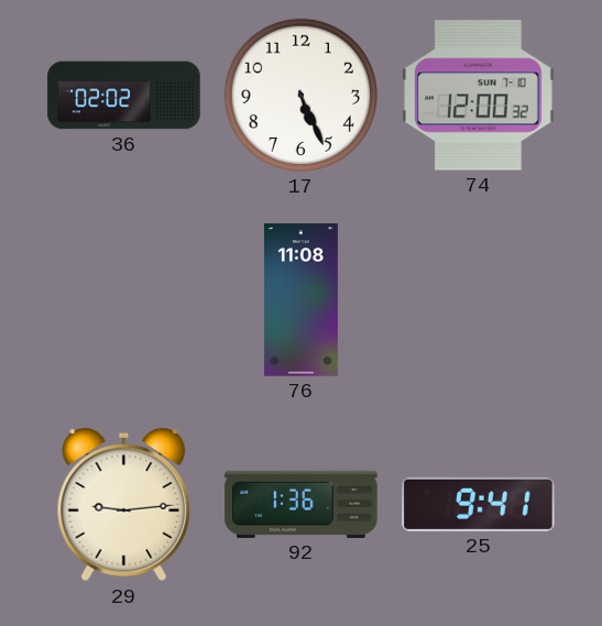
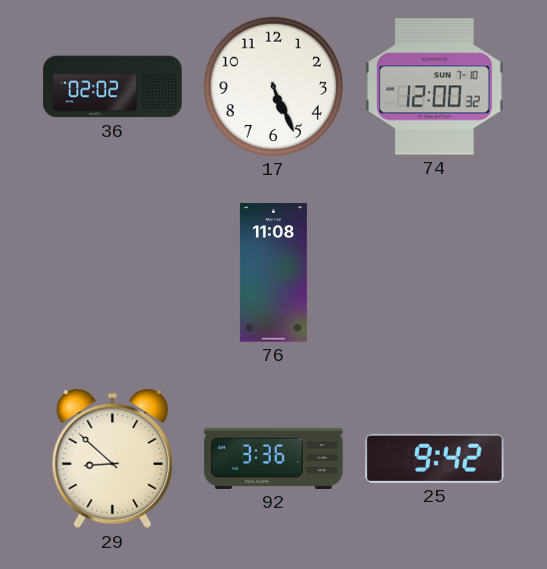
29: 9:14 -> 8:52 (113, 460)
92: 1:36 -> 3:36 (274, 458)
25: 9:41 -> 9:42 (435, 458)
